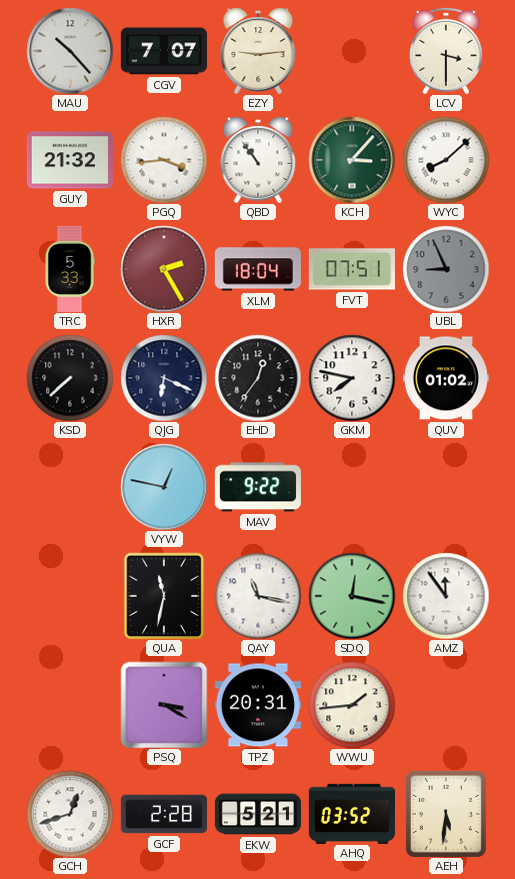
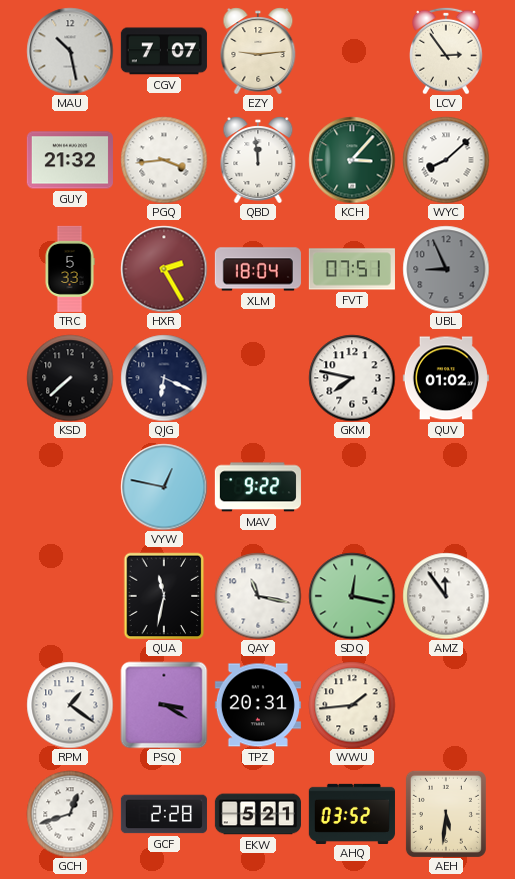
MAU: 10:23 -> 10:28 (70, 51)
LCV: 3:30 -> 2:54 (447, 51)
QBD: 10:54 -> 11:59 (258, 160)
EHD: 12:36 -> none (258, 378)
RPM: none -> 1:21 (70, 705)
